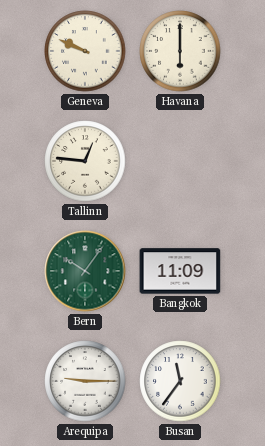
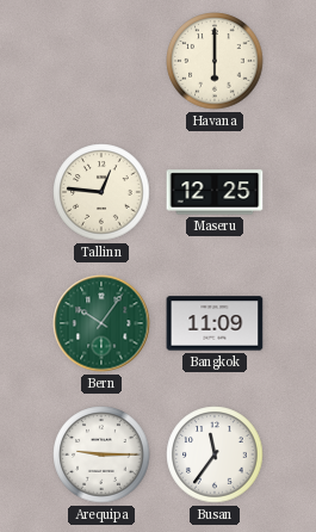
Geneva: 9:49 -> none (85, 51)
Maseru: none -> 12:25 (215, 192)
